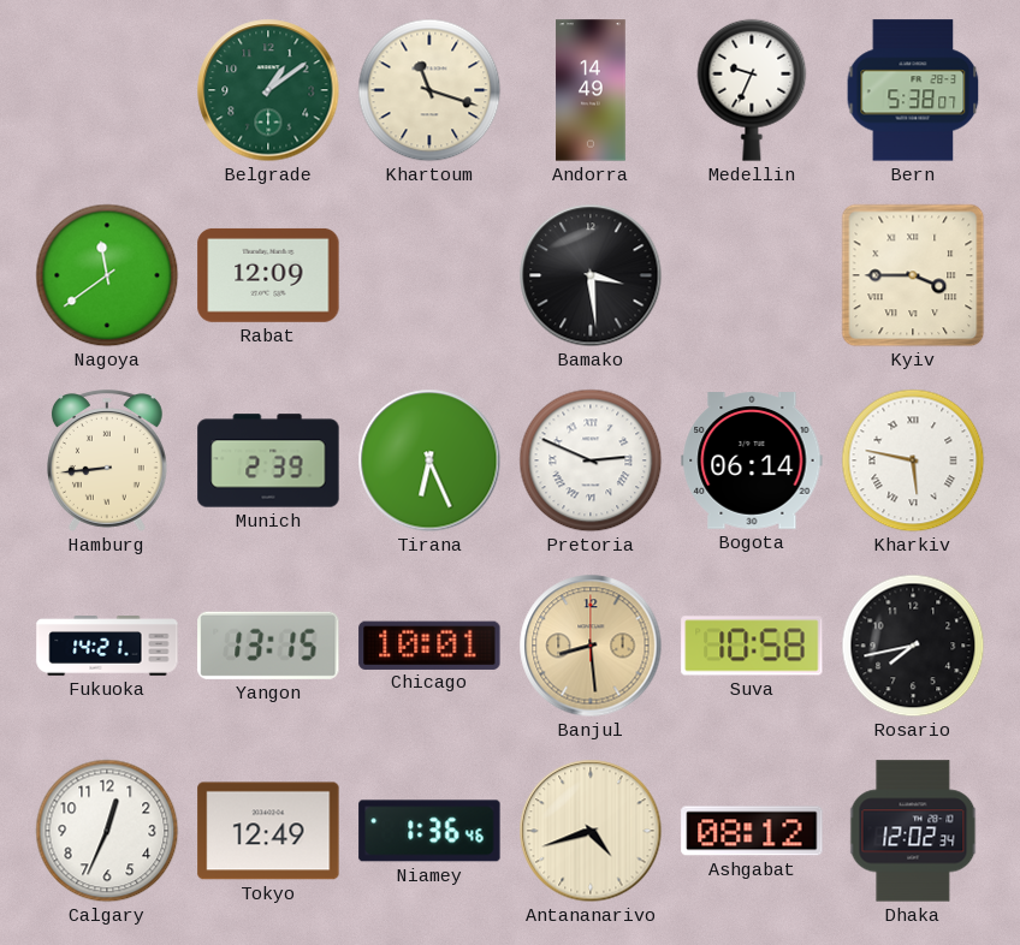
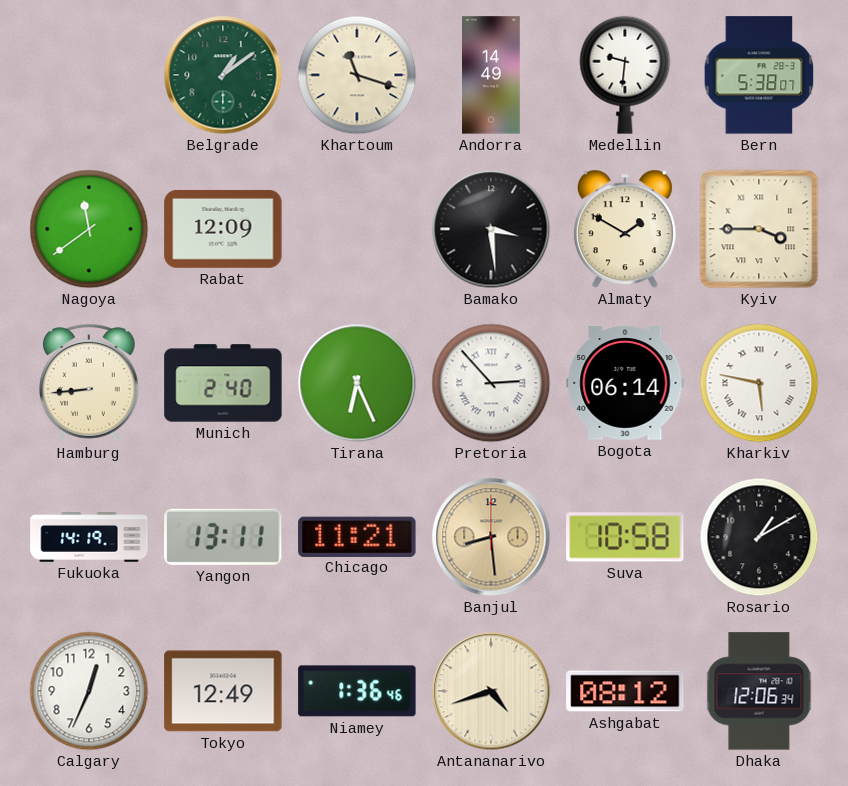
Medellin: 9:34 -> 9:31 (625, 75)
Almaty: none -> 1:50 (625, 229)
Munich: 2:39 -> 2:40 (223, 383)
Pretoria: 2:49 -> 2:53 (491, 383)
Fukuoka: 14:21 -> 14:19 (89, 537)
Yangon: 13:15 -> 13:11 (223, 537)
Chicago: 10:01 -> 11:21 (357, 536)
Rosario: 7:43 -> 1:10 (759, 537)
Dhaka: 12:02 -> 12:06 (759, 691)
